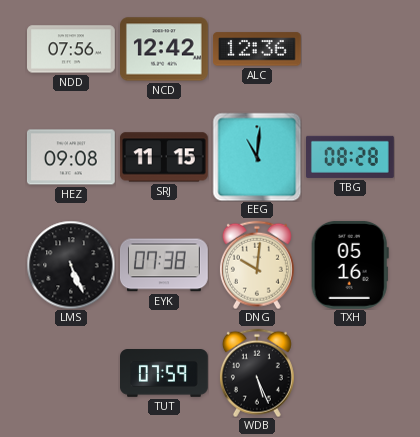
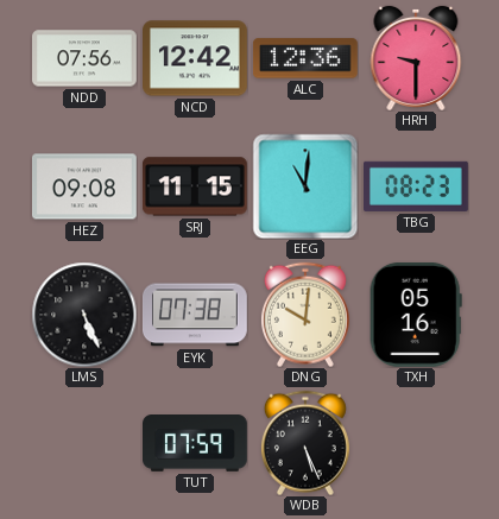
HRH: none -> 9:30 (416, 58)
TBG: 08:28 -> 08:23 (417, 186)
